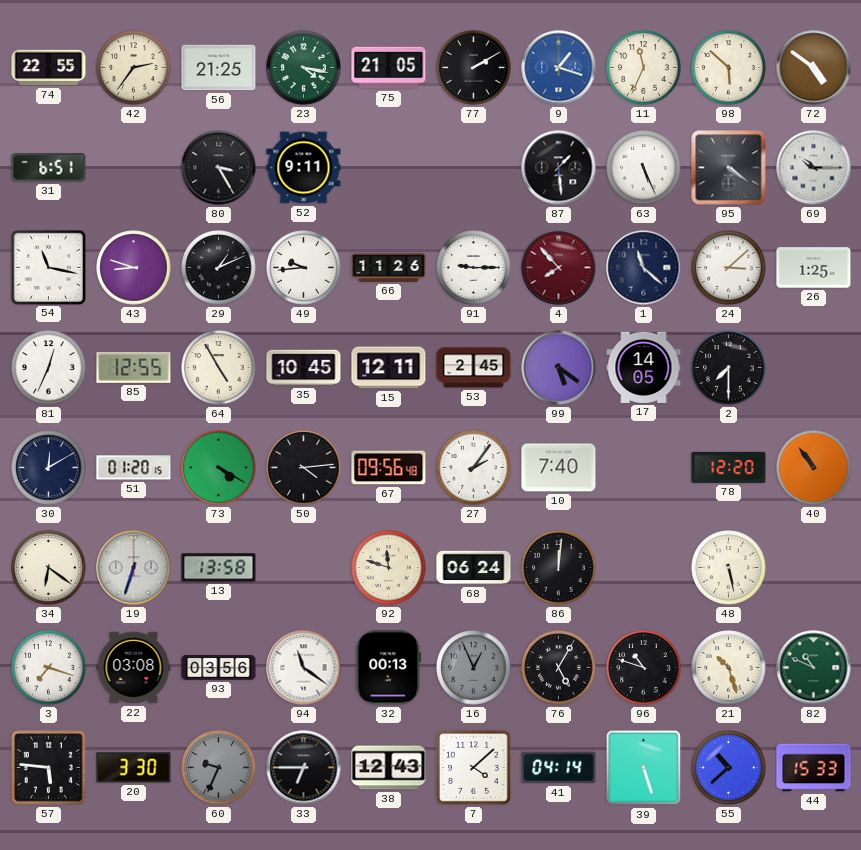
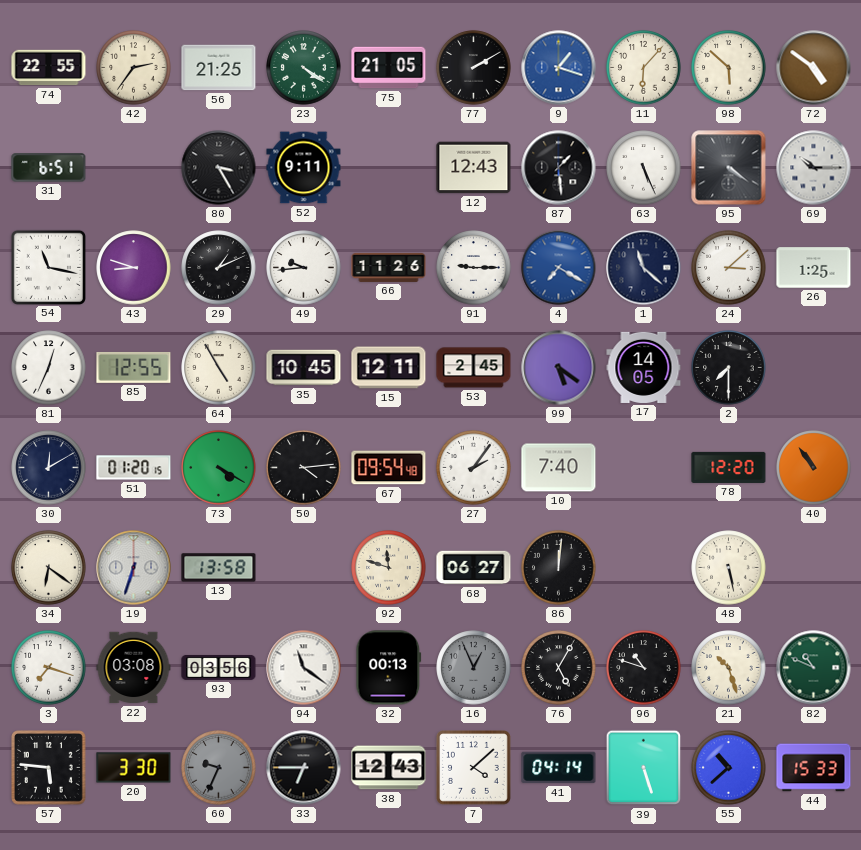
23: 4:17 -> 4:21 (304, 68)
11: 11:34 -> 6:07 (644, 68)
12: none -> 12:43 (474, 168)
4: 7:53 -> 7:20 (559, 268)
4 dial: burgundy -> blue (559, 268)
67: 09:56 -> 09:54 (389, 468)
68: 06:24 -> 06:27 (474, 568)
